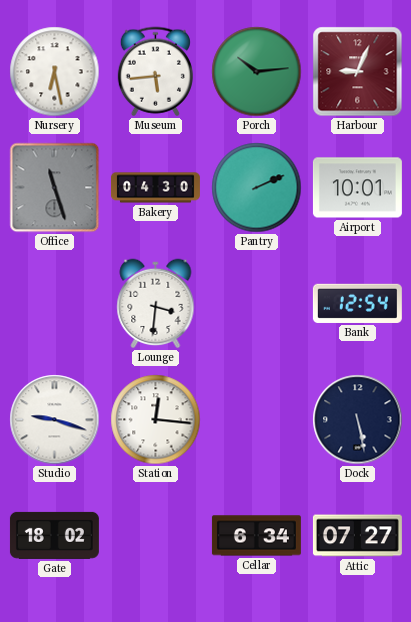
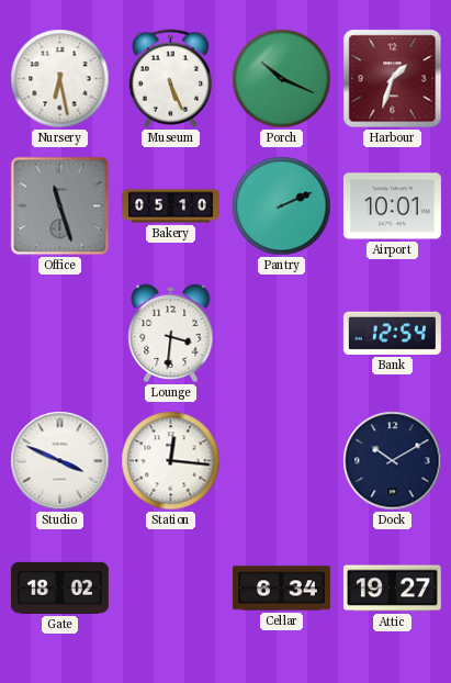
Museum: 5:44 -> 5:26 (170, 79)
Porch: 10:14 -> 10:19 (282, 79)
Harbour: 9:04 -> 1:33 (393, 79)
Bakery: 04:30 -> 05:10 (170, 206)
Studio: 9:18 -> 3:49 (60, 461)
Dock: 5:28 -> 10:10 (393, 461)
Attic: 07:27 -> 19:27 (392, 589)
